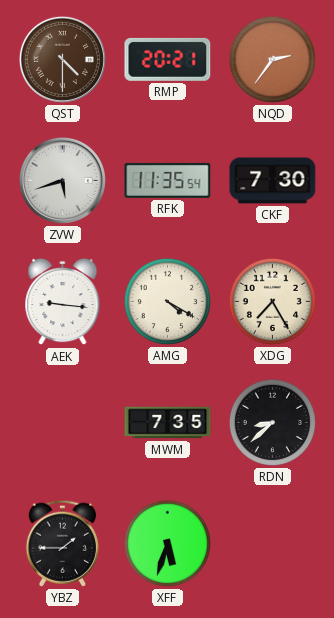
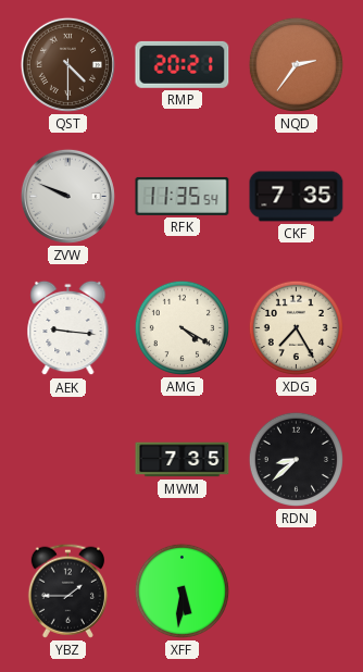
ZVW: 5:42 -> 9:49 (67, 196)
CKF: 7:30 -> 7:35 (297, 197)
XFF: 5:33 -> 5:31 (181, 590)
